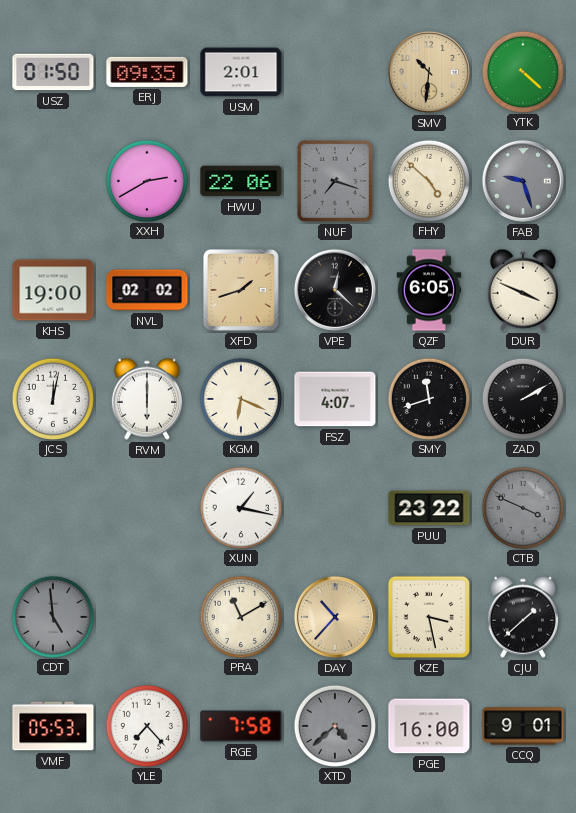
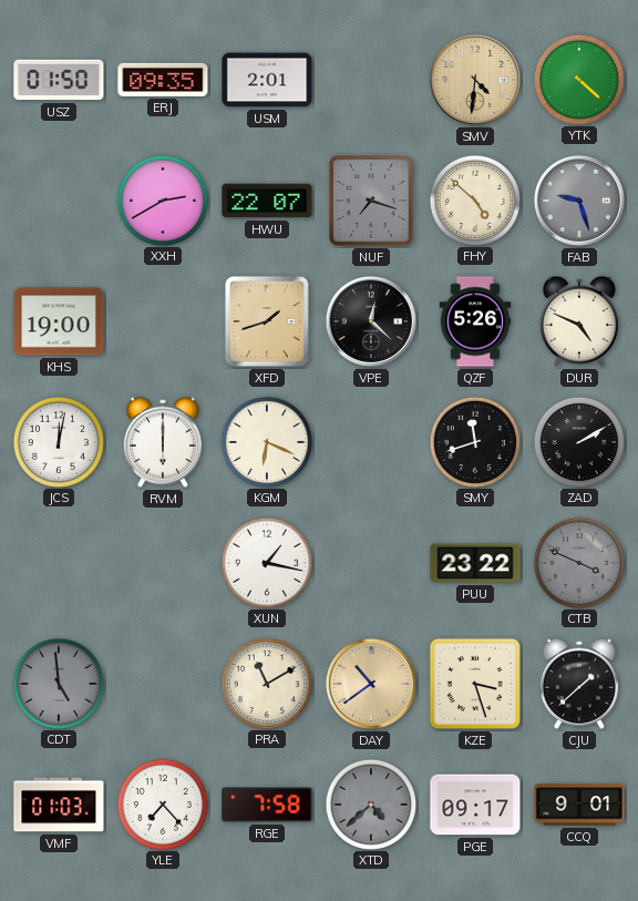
SMV: 10:31 -> 4:31 (475, 80)
HWU: 22:06 -> 22:07 (267, 201)
NVL: 02:02 -> none (147, 290)
QZF: 6:05 -> 5:26 (475, 321)
DUR: 3:49 -> 4:49 (579, 321)
FSZ: 4:07 -> none (335, 399)
DAY: 10:37 -> 10:39 (371, 684)
KZE: 3:28 -> 3:27 (475, 684)
VMF: 05:53 -> 01:03 (59, 805)
PGE: 16:00 -> 09:17 (475, 805)
